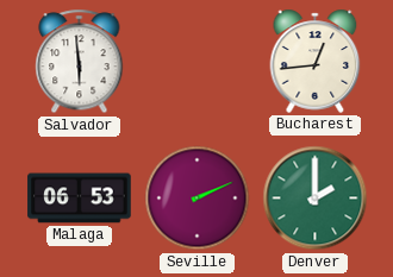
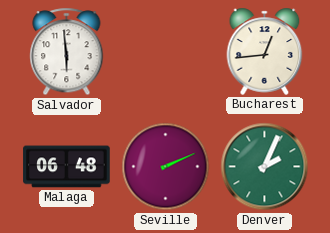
Malaga: 06:53 -> 06:48 (67, 167)
Denver: 2:00 -> 2:04 (265, 167)
